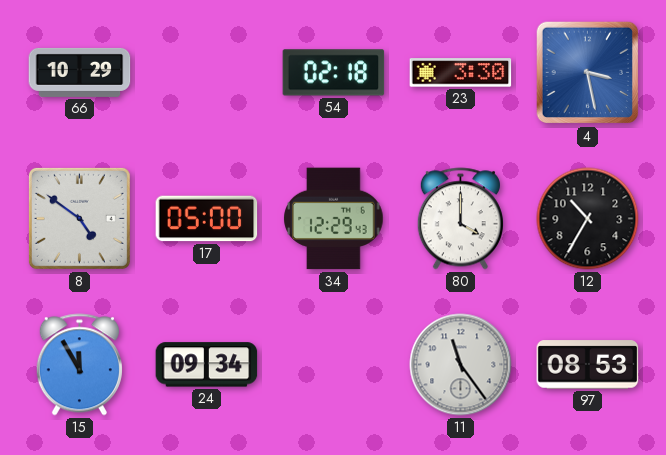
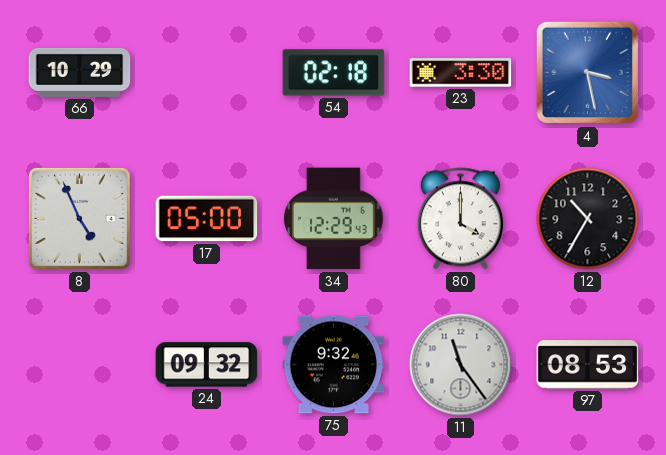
8: 4:51 -> 4:56 (79, 218)
15: 11:55 -> none (79, 365)
24: 09:34 -> 09:32 (207, 365)
75: none -> 9:32 (334, 365)
